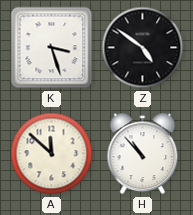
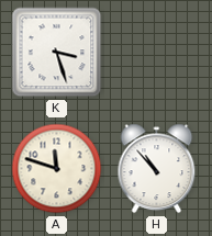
Z: 4:51 -> none (143, 48)
A: 11:52 -> 11:48 (57, 169)
